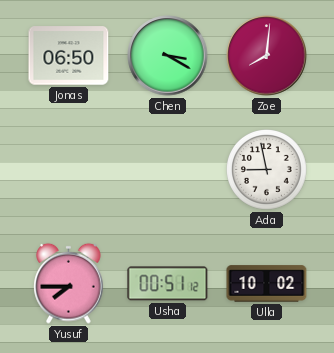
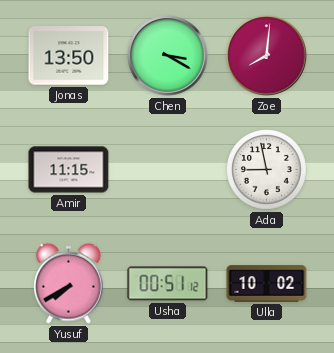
Jonas: 06:50 -> 13:50 (69, 56)
Amir: none -> 11:15 (69, 170)
Yusuf: 7:45 -> 7:40 (69, 283)
